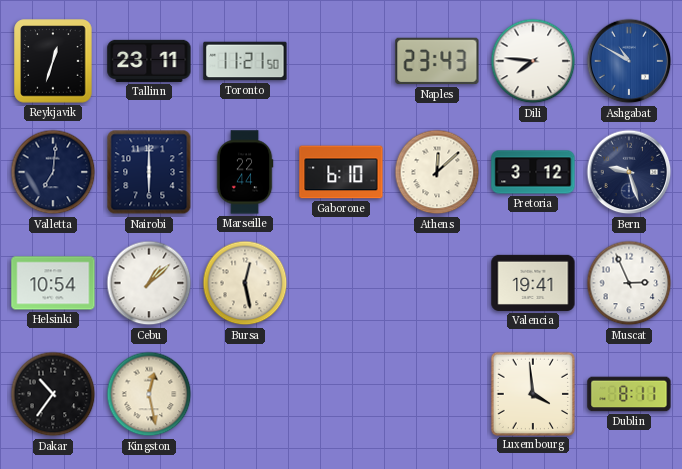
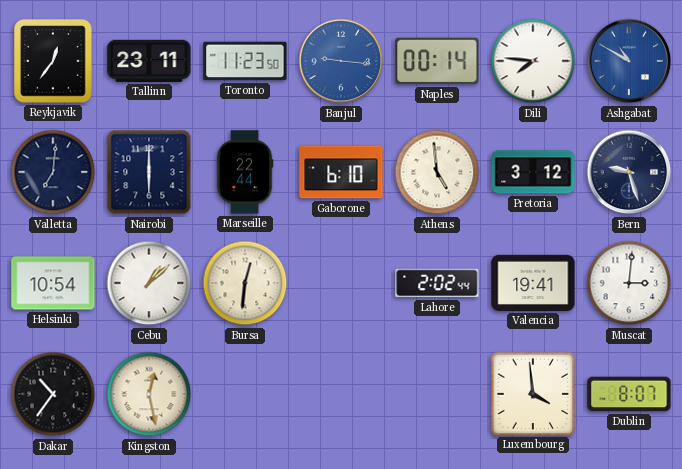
Reykjavik: 12:33 -> 12:36 (53, 61)
Toronto: 11:21 -> 11:23 (245, 61)
Banjul: none -> 9:16 (341, 61)
Naples: 23:43 -> 00:14 (437, 61)
Athens: 12:08 -> 4:59 (437, 172)
Bursa: 12:28 -> 12:31 (245, 283)
Lahore: none -> 2:02 (437, 283)
Muscat: 2:56 -> 3:01 (629, 283)
Dublin: 8:11 -> 8:07 (629, 394)
